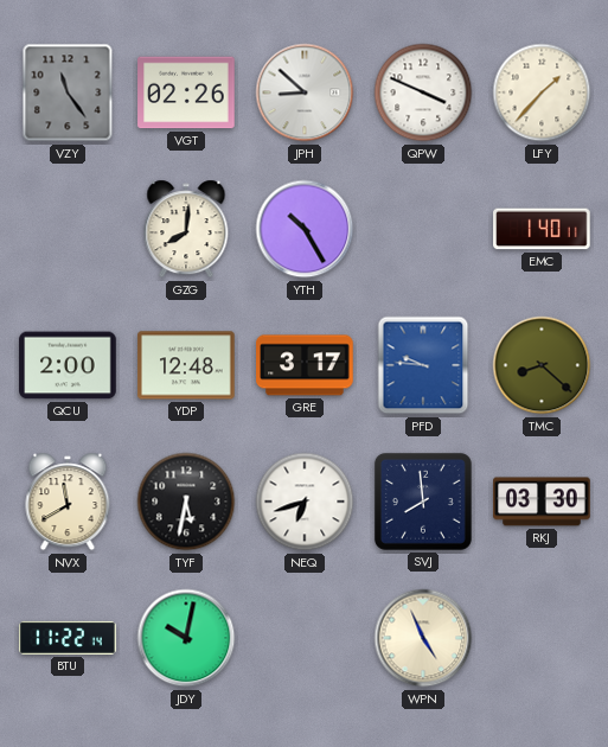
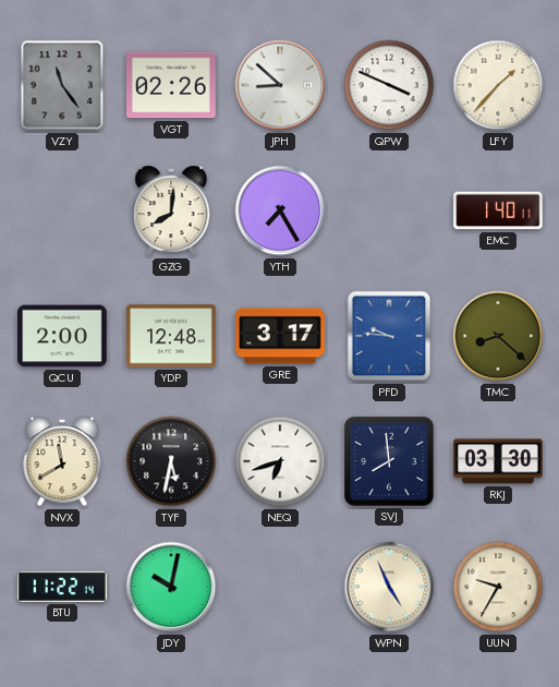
YTH: 10:25 -> 7:25 (280, 210)
UUN: none -> 9:35 (498, 587)
